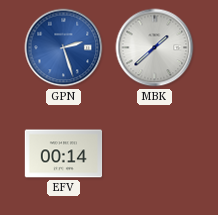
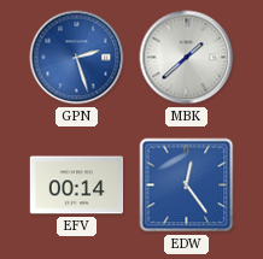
EDW: none -> 12:24 (187, 186)
